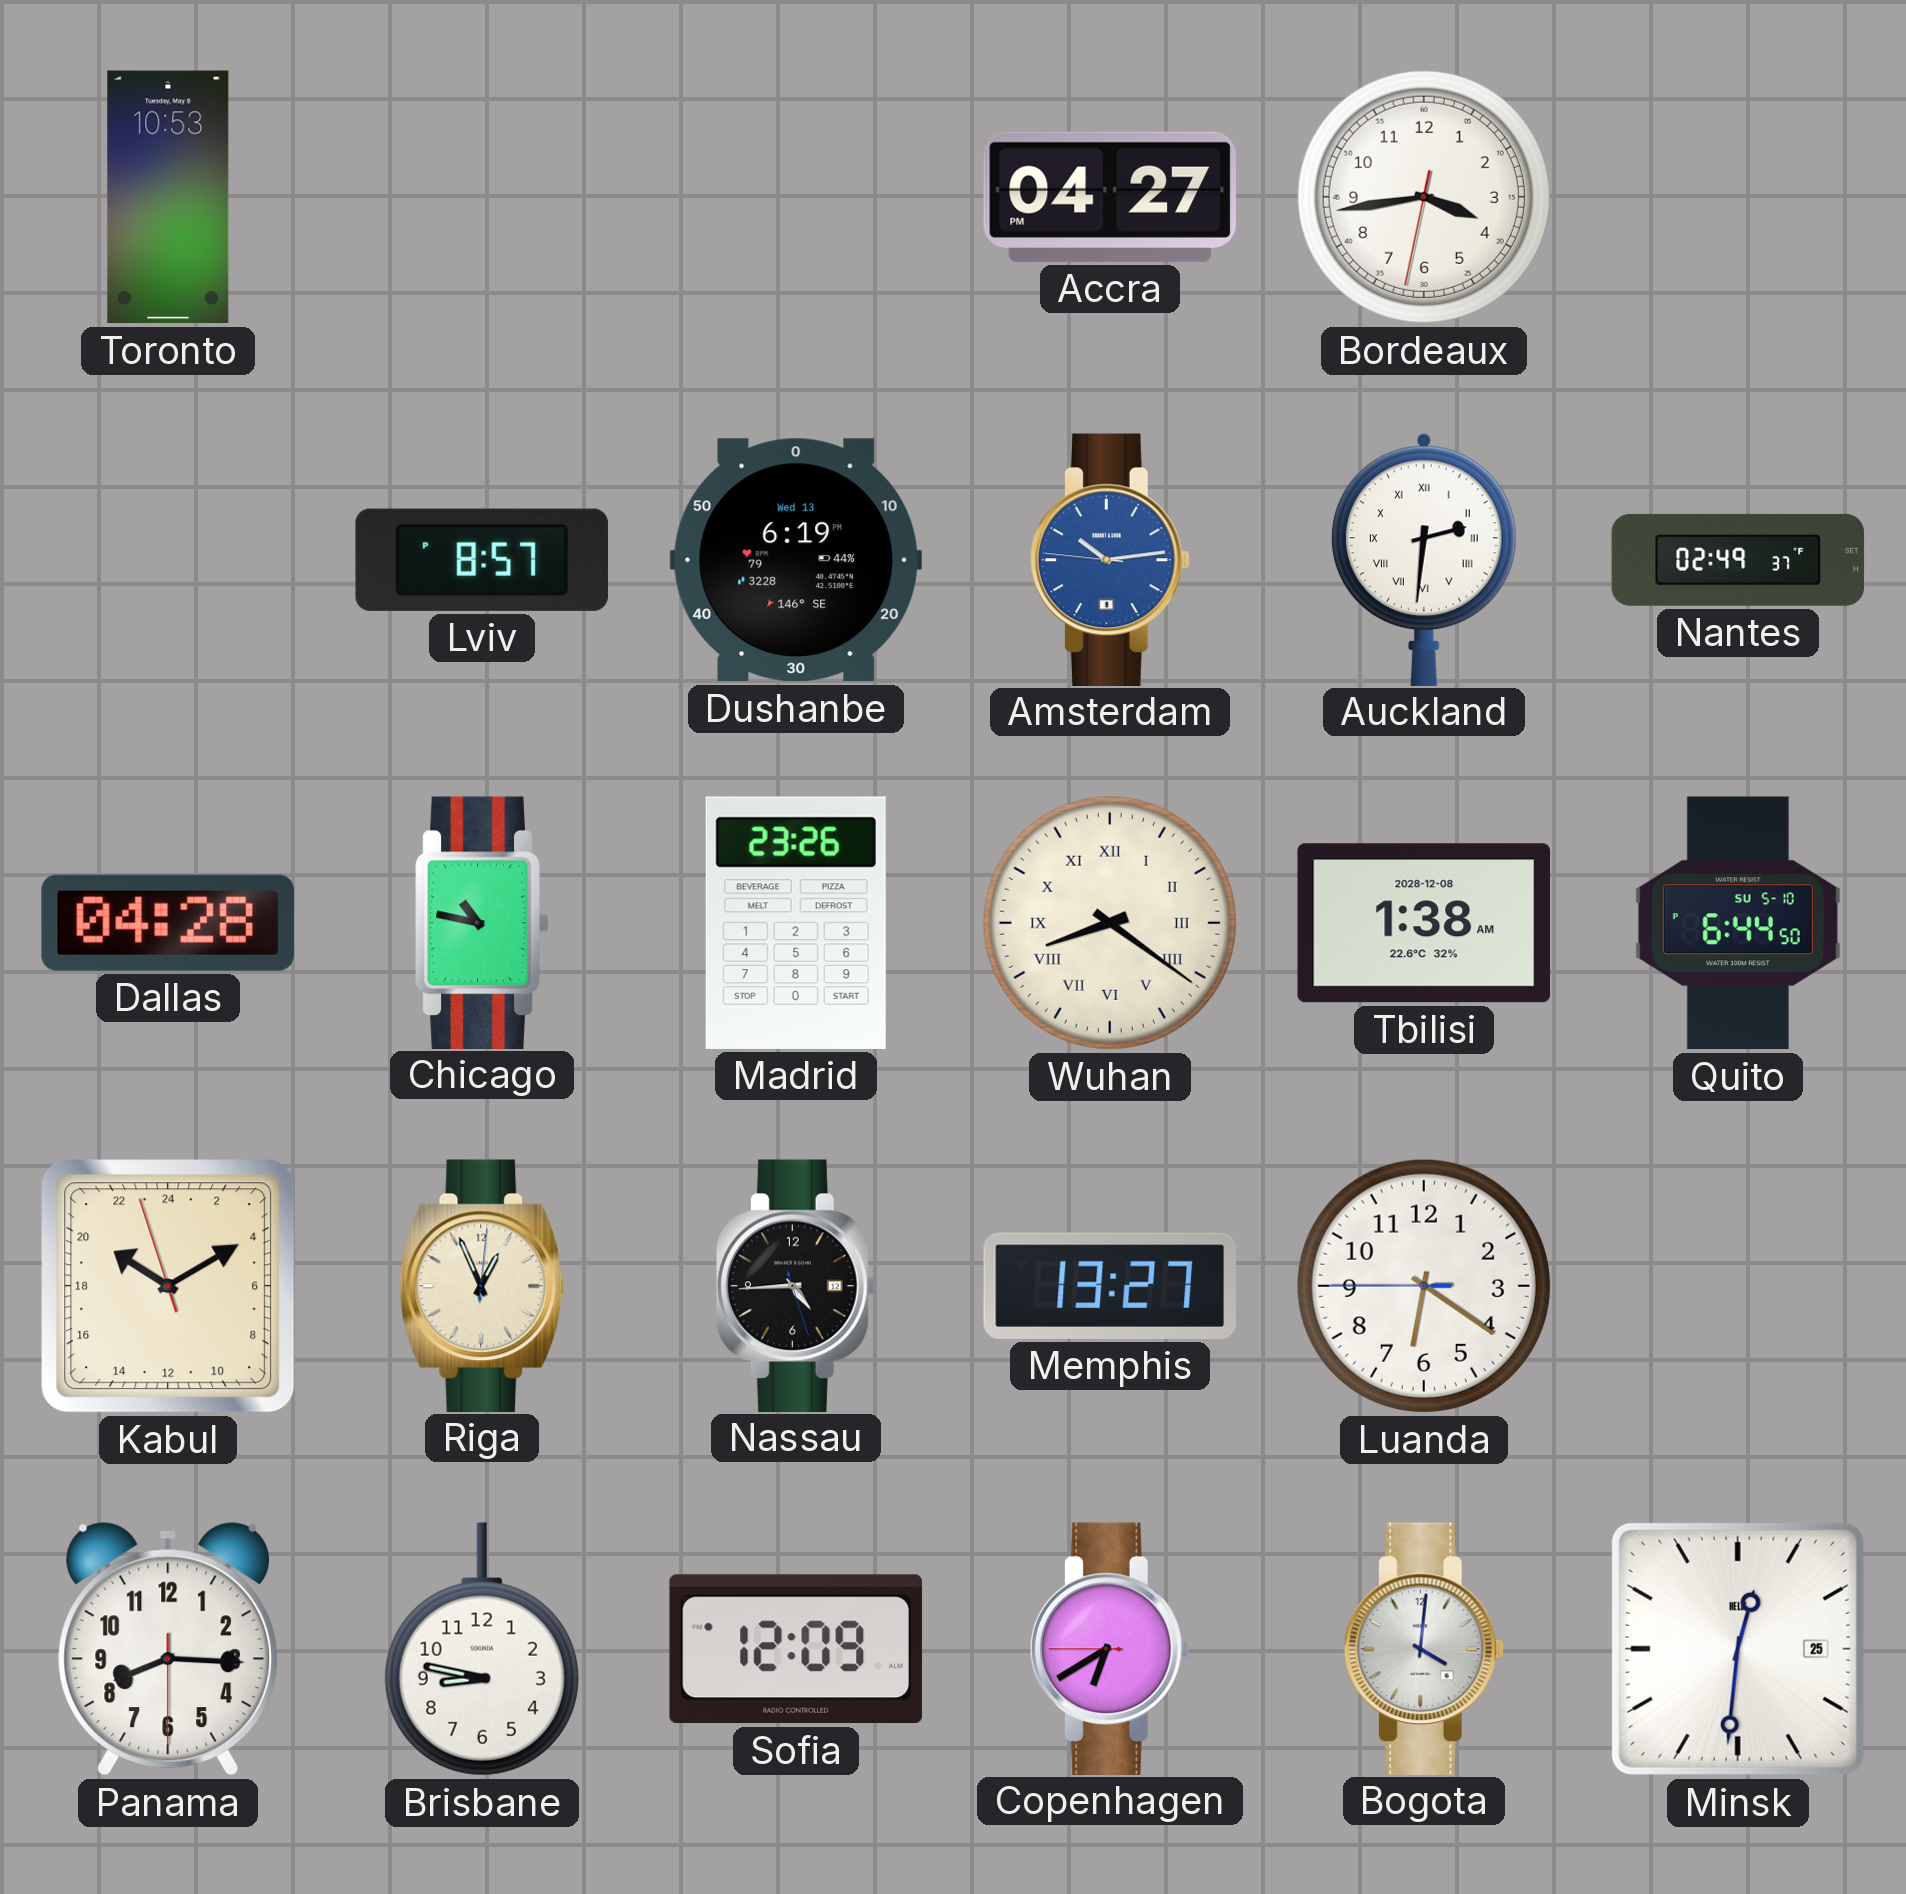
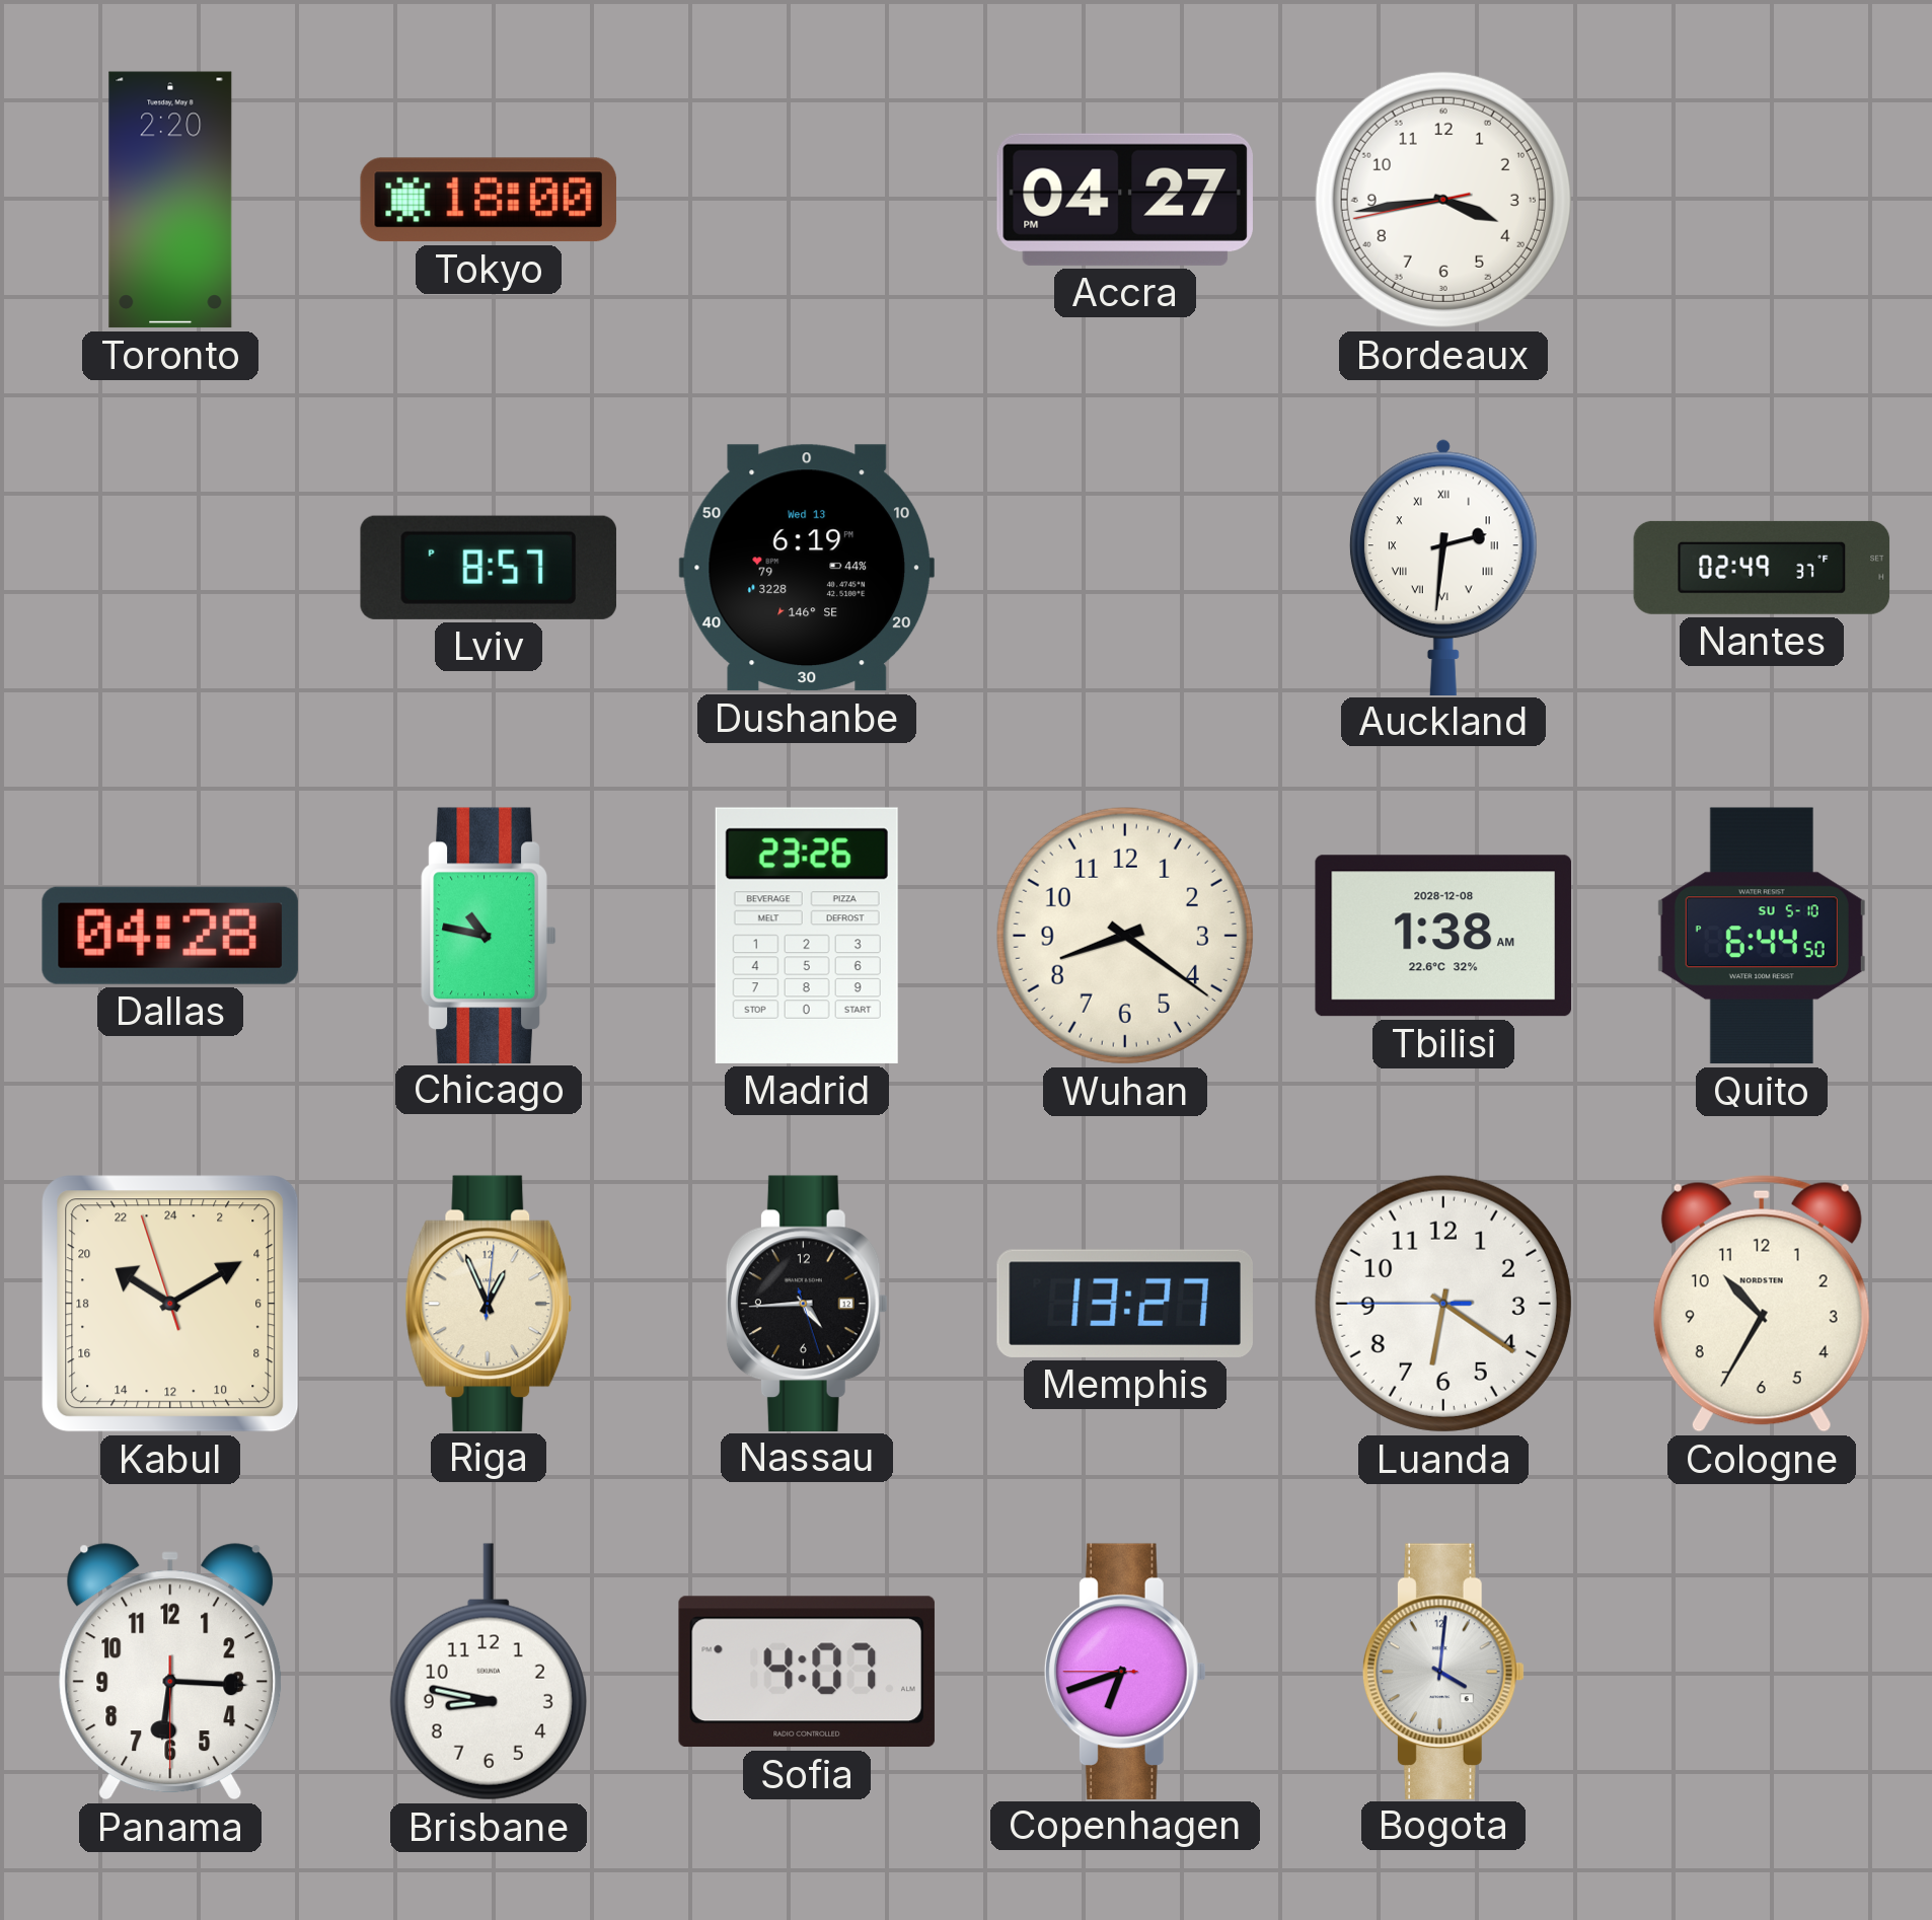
Toronto: 10:53 -> 2:20 (170, 200)
Tokyo: none -> 18:00 (489, 200)
Bordeaux: 3:43:32 -> 3:43:43 (1443, 200)
Amsterdam: 10:13 -> none (1110, 559)
Wuhan numerals: Roman -> Arabic (1125, 936)
Cologne: none -> 10:35 (1762, 1304)
Panama: 8:15 -> 6:15 (170, 1672)
Sofia: 12:09 -> 4:07 (807, 1672)
Copenhagen: 6:39 -> 6:41 (1125, 1671)
Minsk: 12:31 -> none (1738, 1649)
